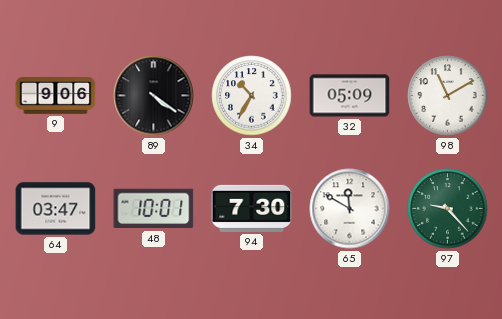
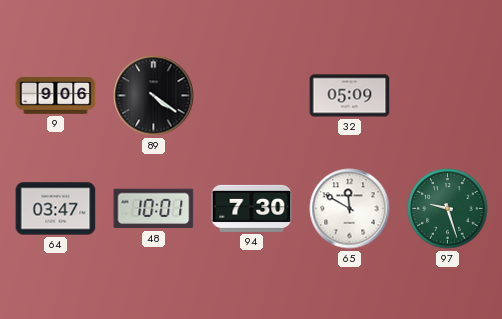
34: 10:35 -> none (252, 96)
98: 11:10 -> none (448, 96)
97: 9:23 -> 9:27 (448, 209)
